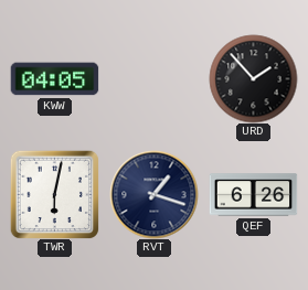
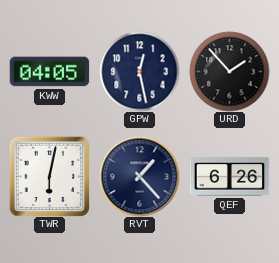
GPW: none -> 12:28 (139, 71)
RVT: 1:18 -> 1:23 (139, 176)
